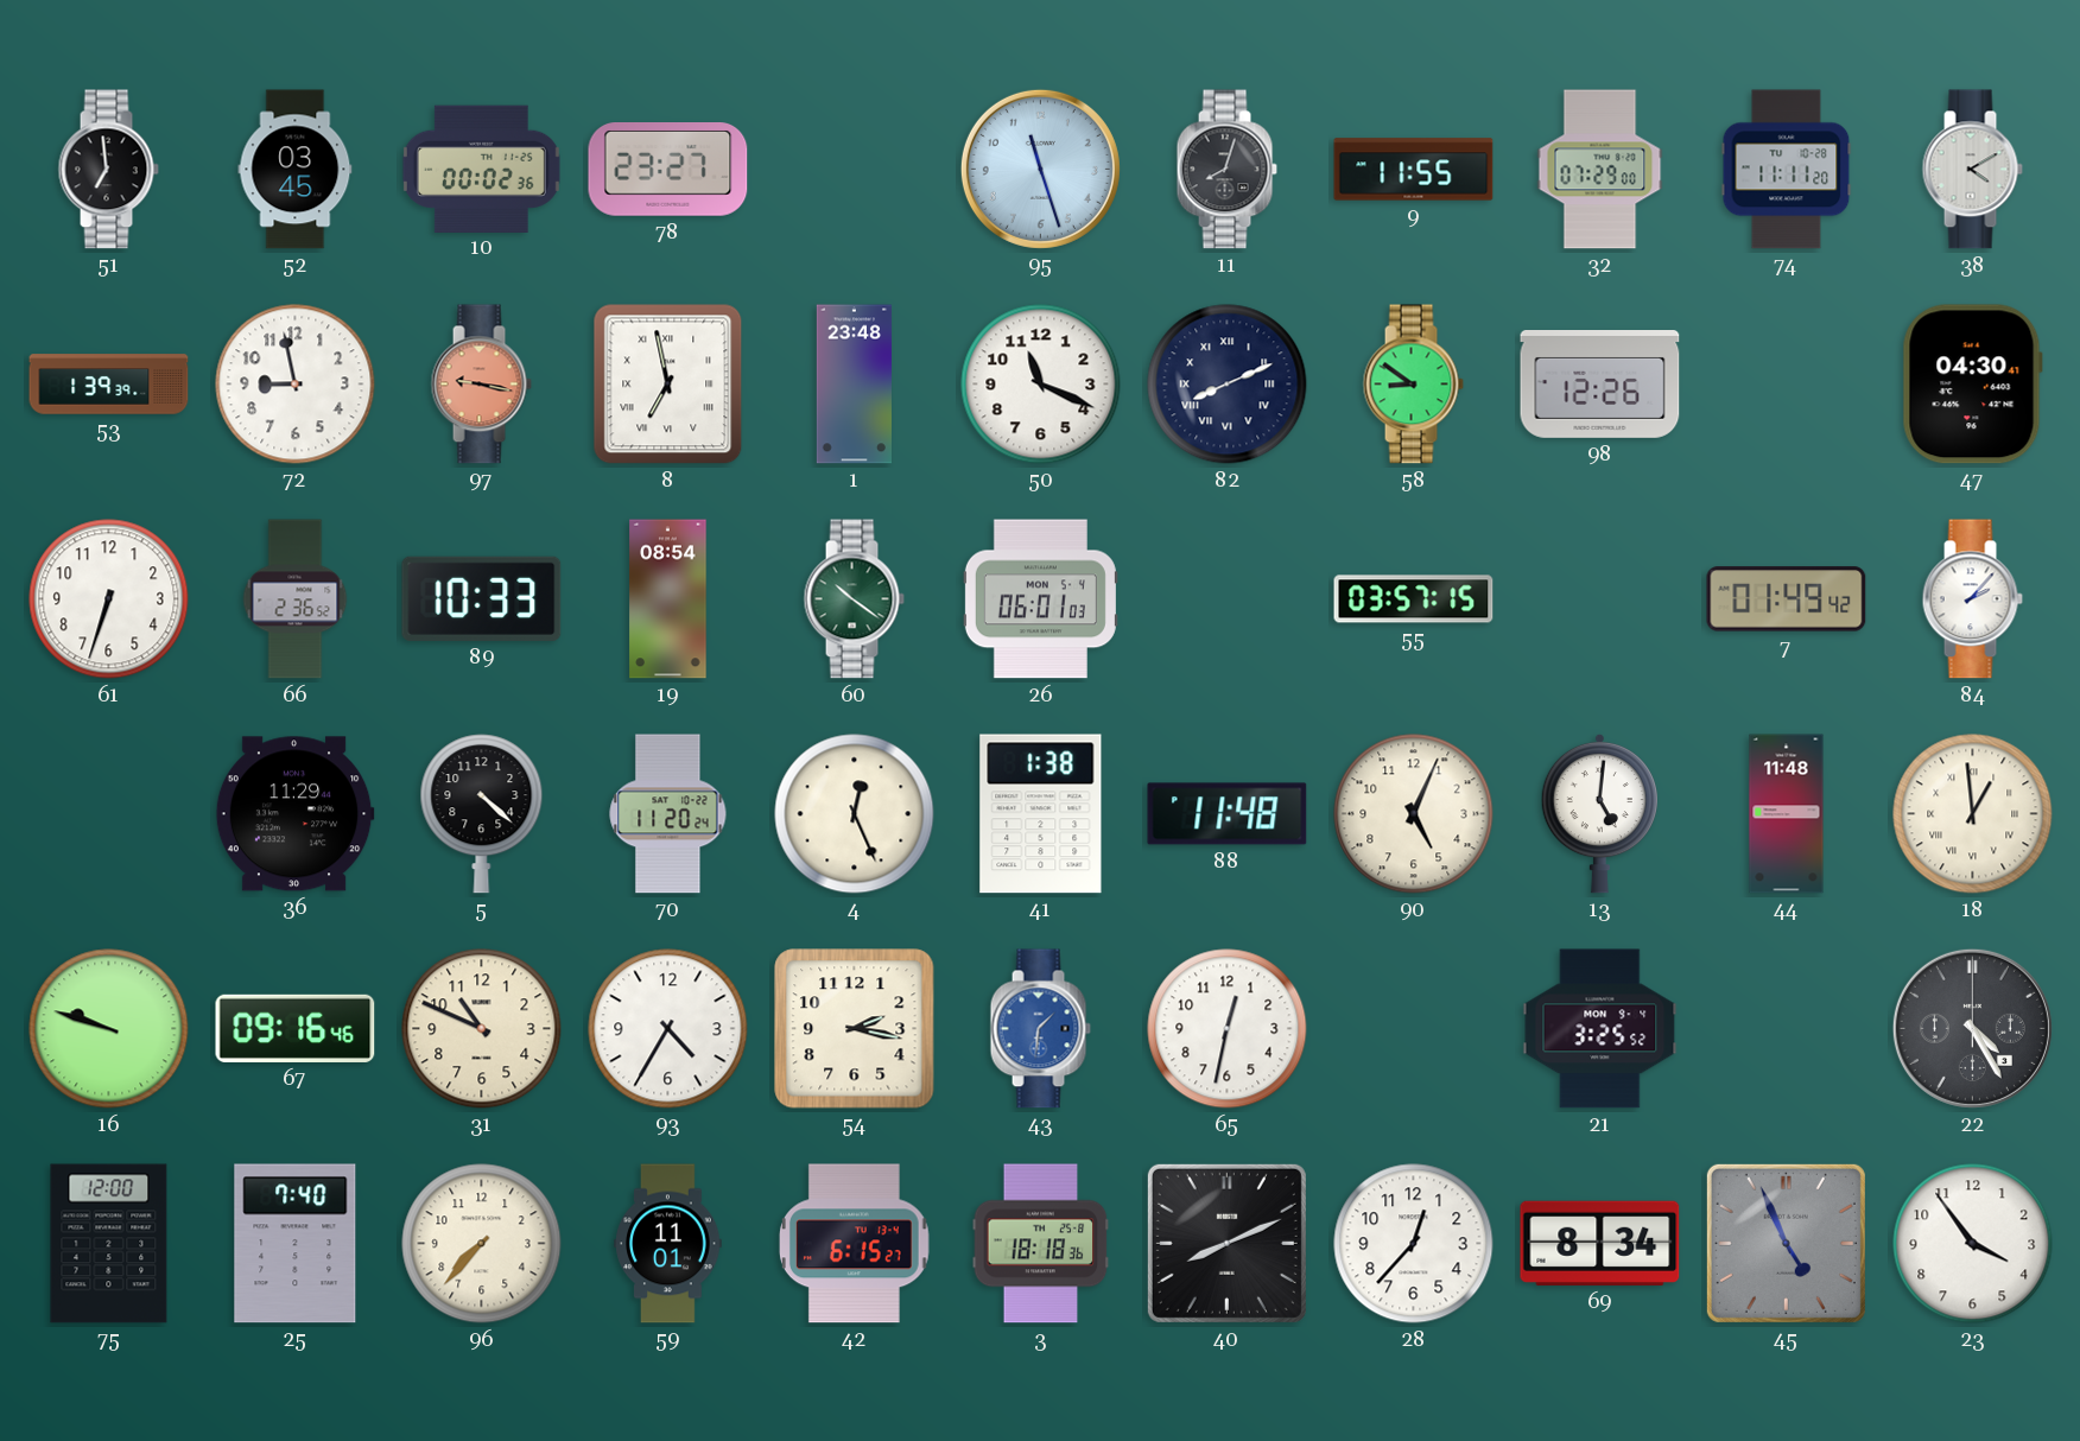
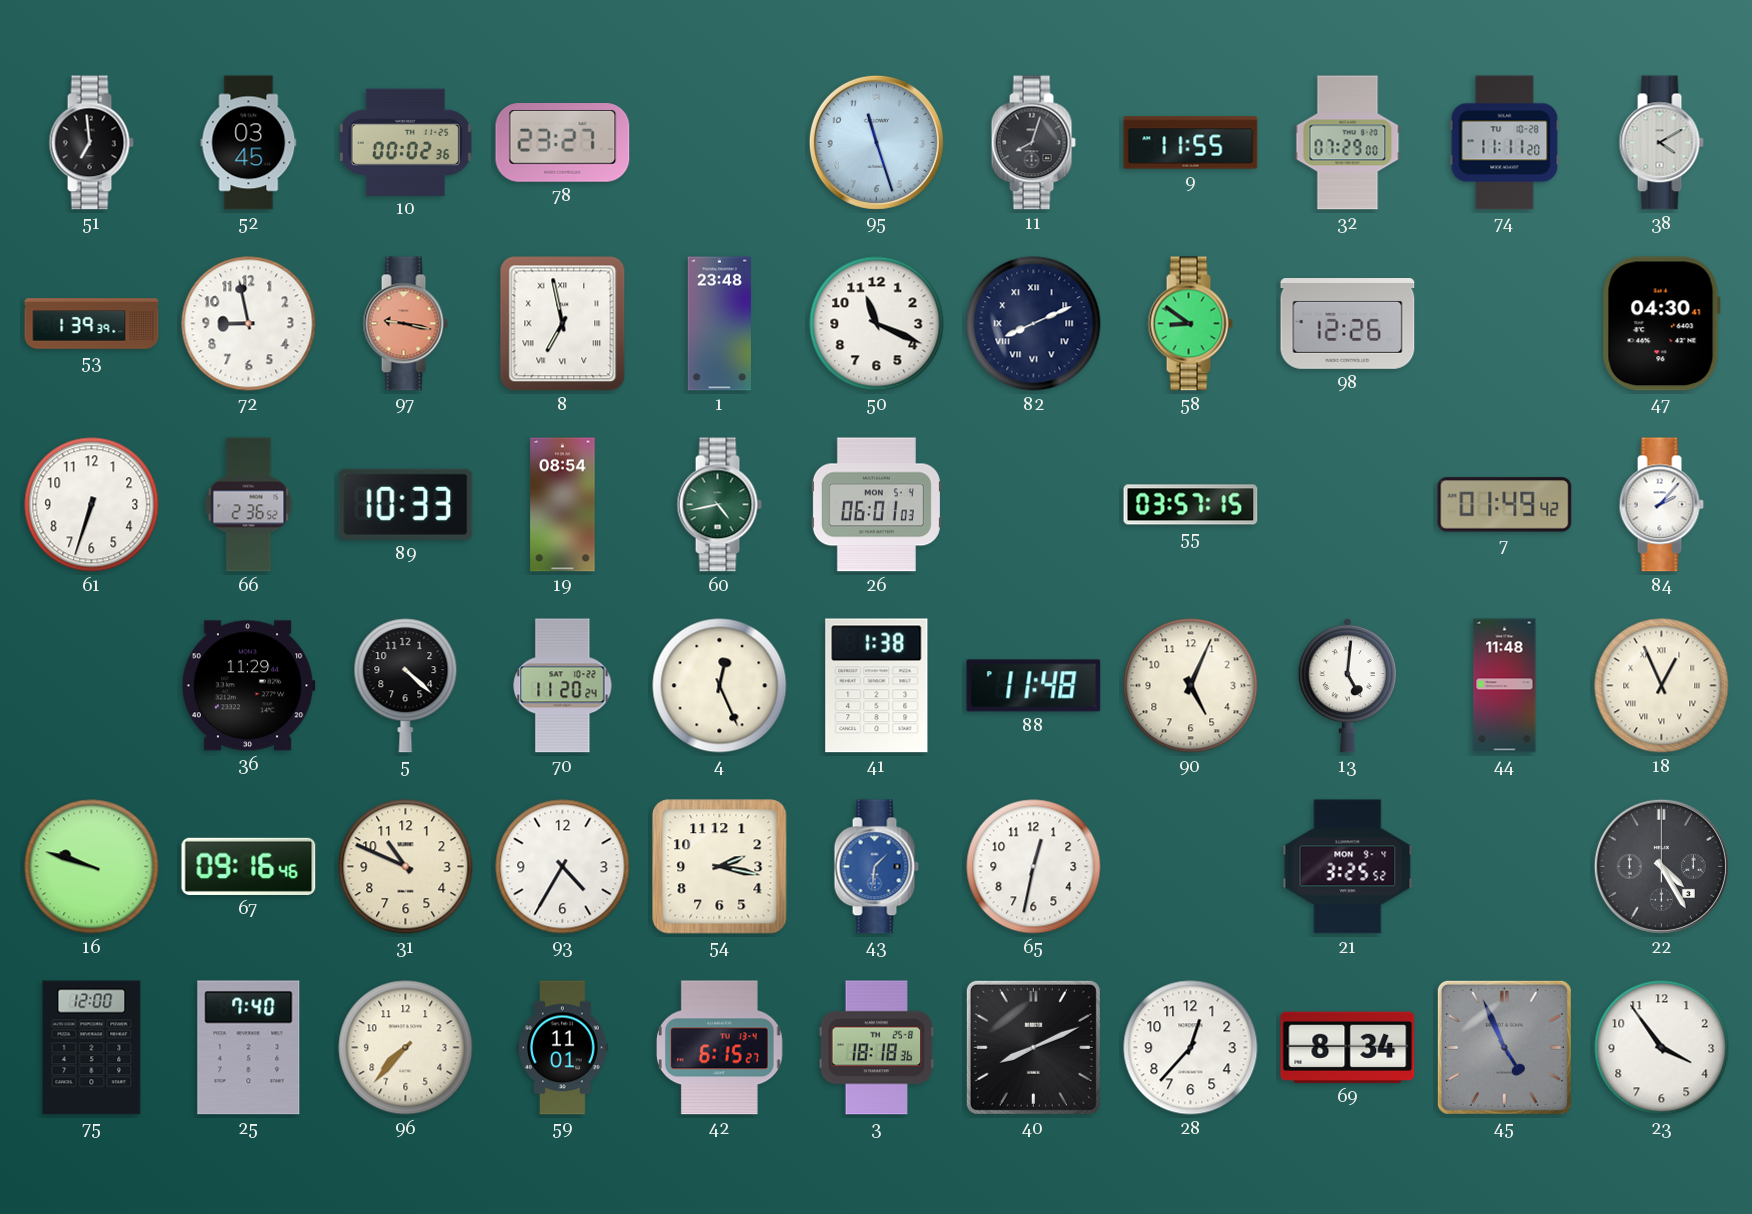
60: 10:21 -> 4:43 (719, 505)
18: 12:59 -> 12:56 (1662, 686)
